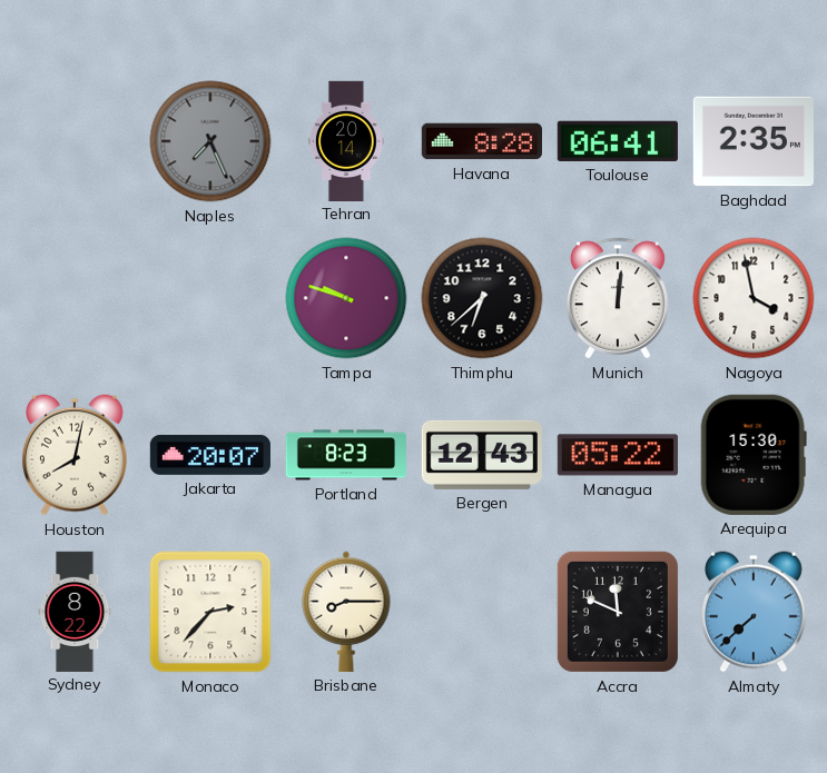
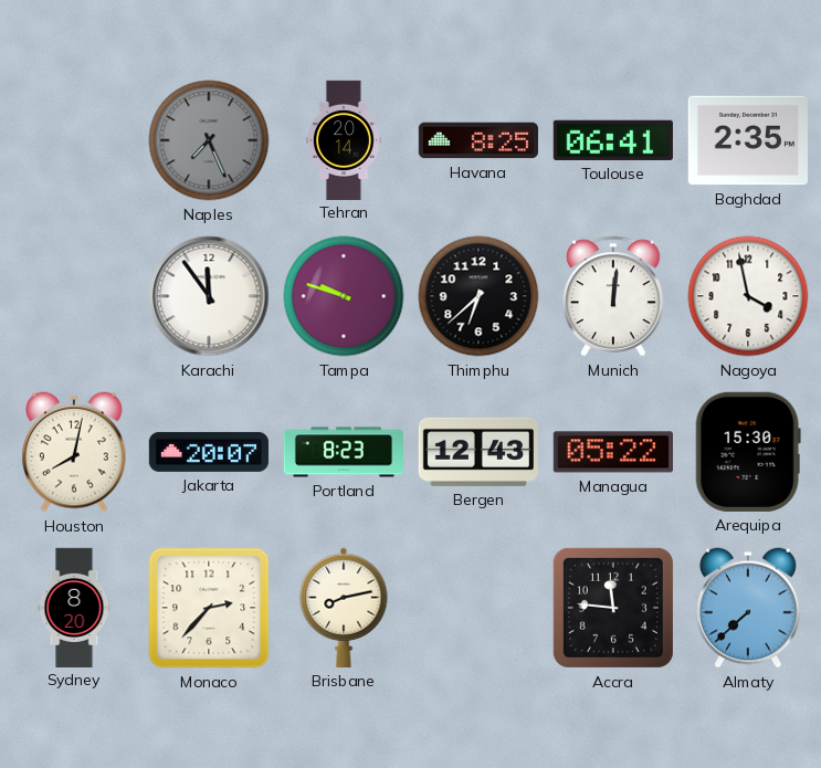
Havana: 8:28 -> 8:25 (478, 140)
Karachi: none -> 11:54 (209, 296)
Sydney: 8:22 -> 8:20 (74, 607)
Brisbane: 8:15 -> 8:13 (344, 608)
Accra: 11:49 -> 11:46 (613, 608)
